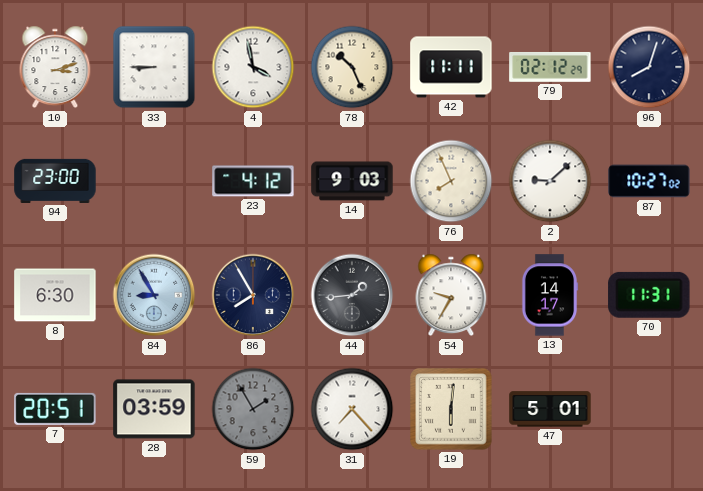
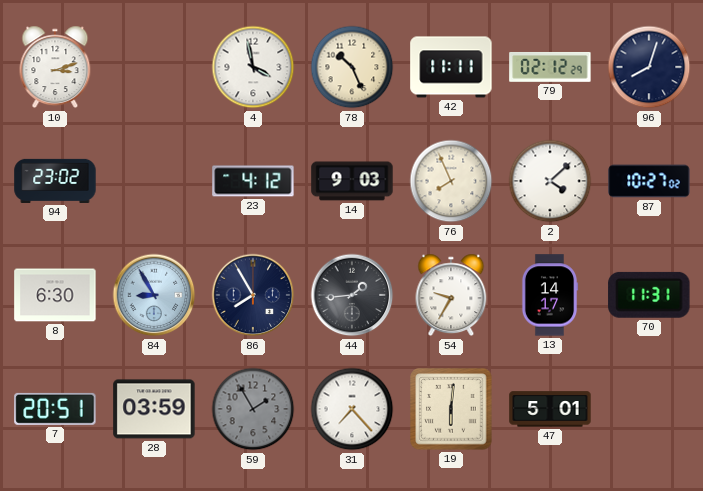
33: 8:45 -> none (154, 67)
94: 23:00 -> 23:02 (55, 181)
2: 9:08 -> 4:08 (550, 181)
